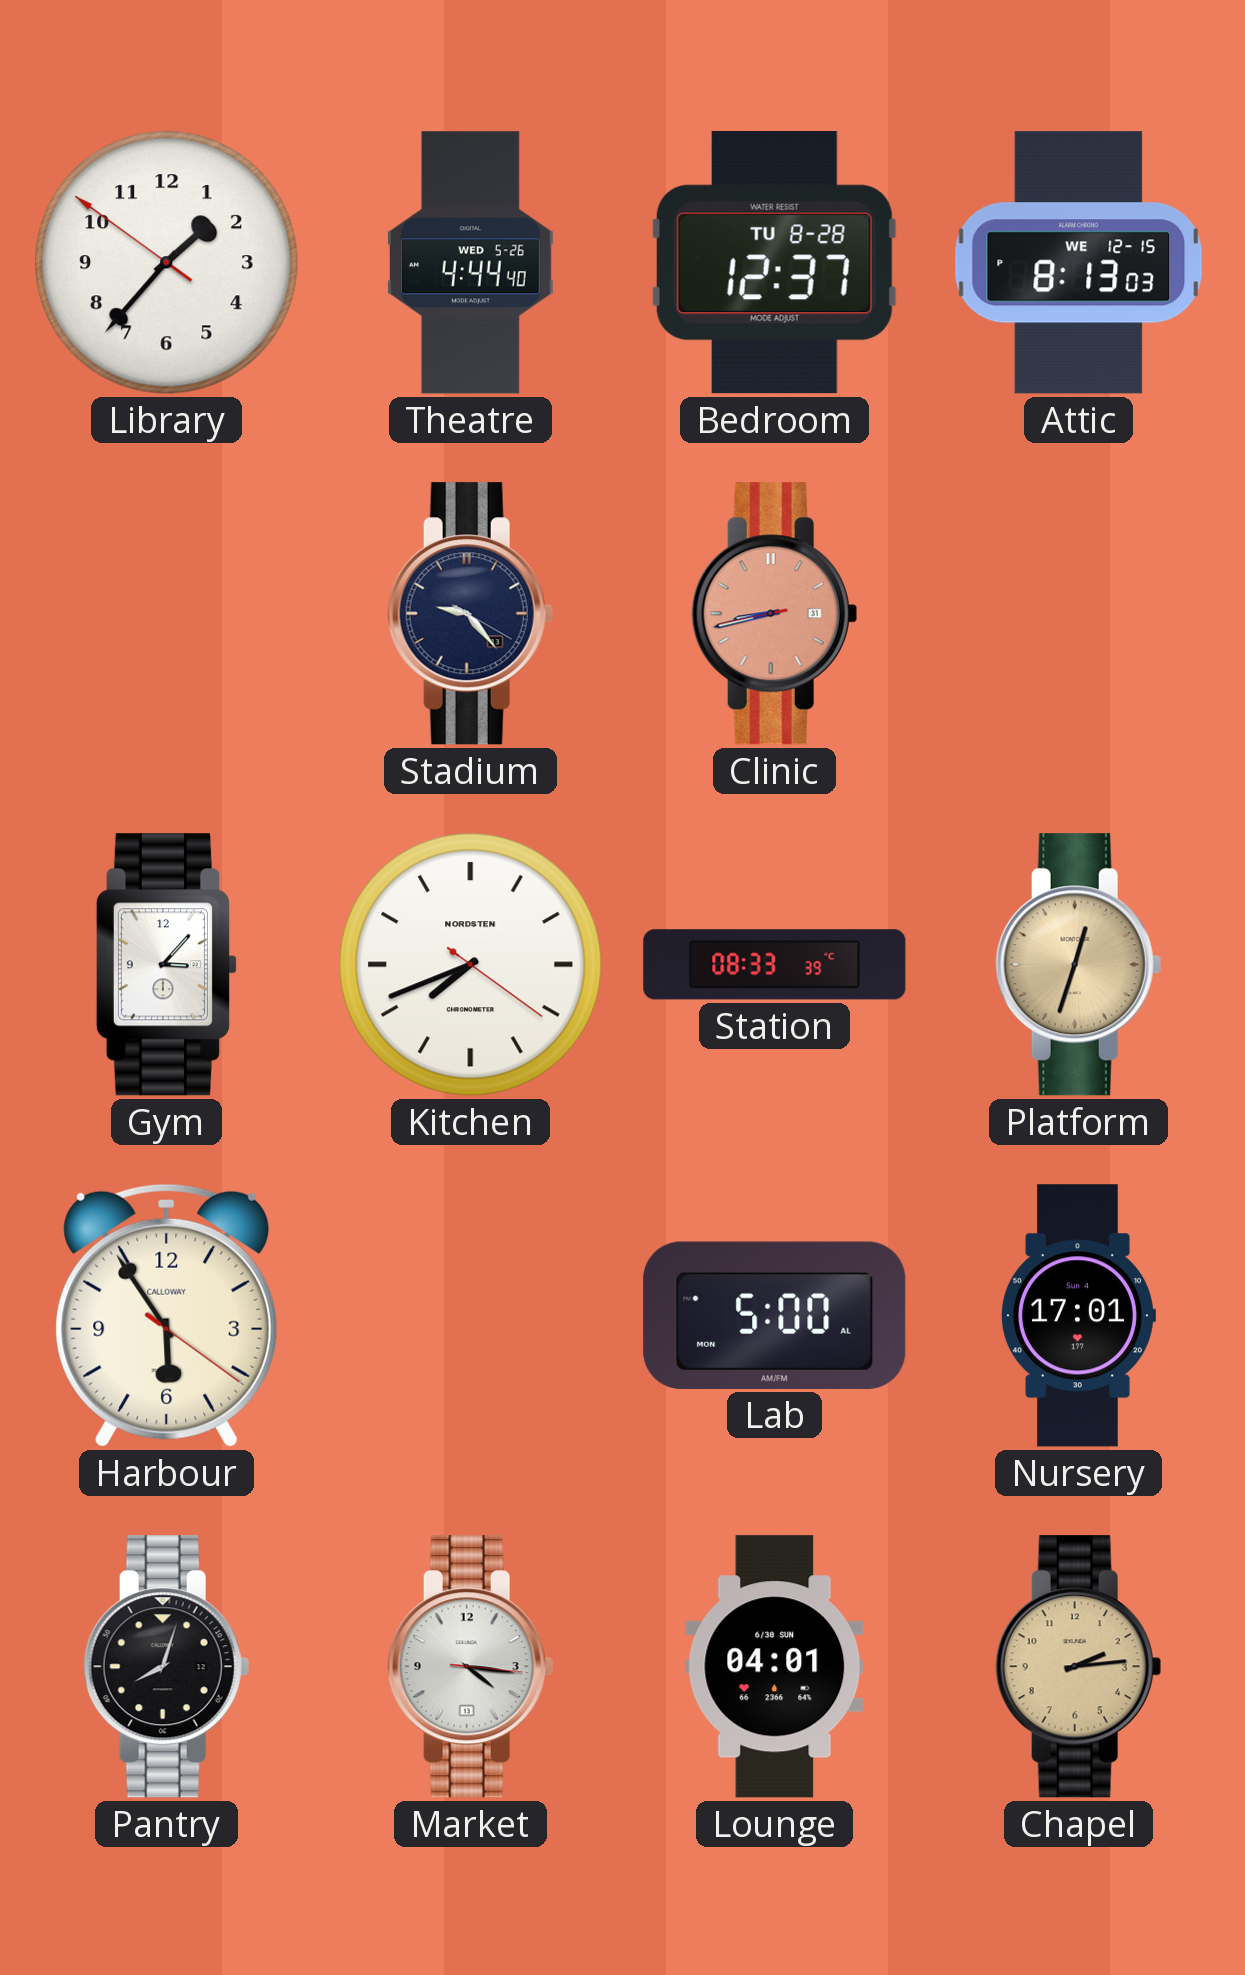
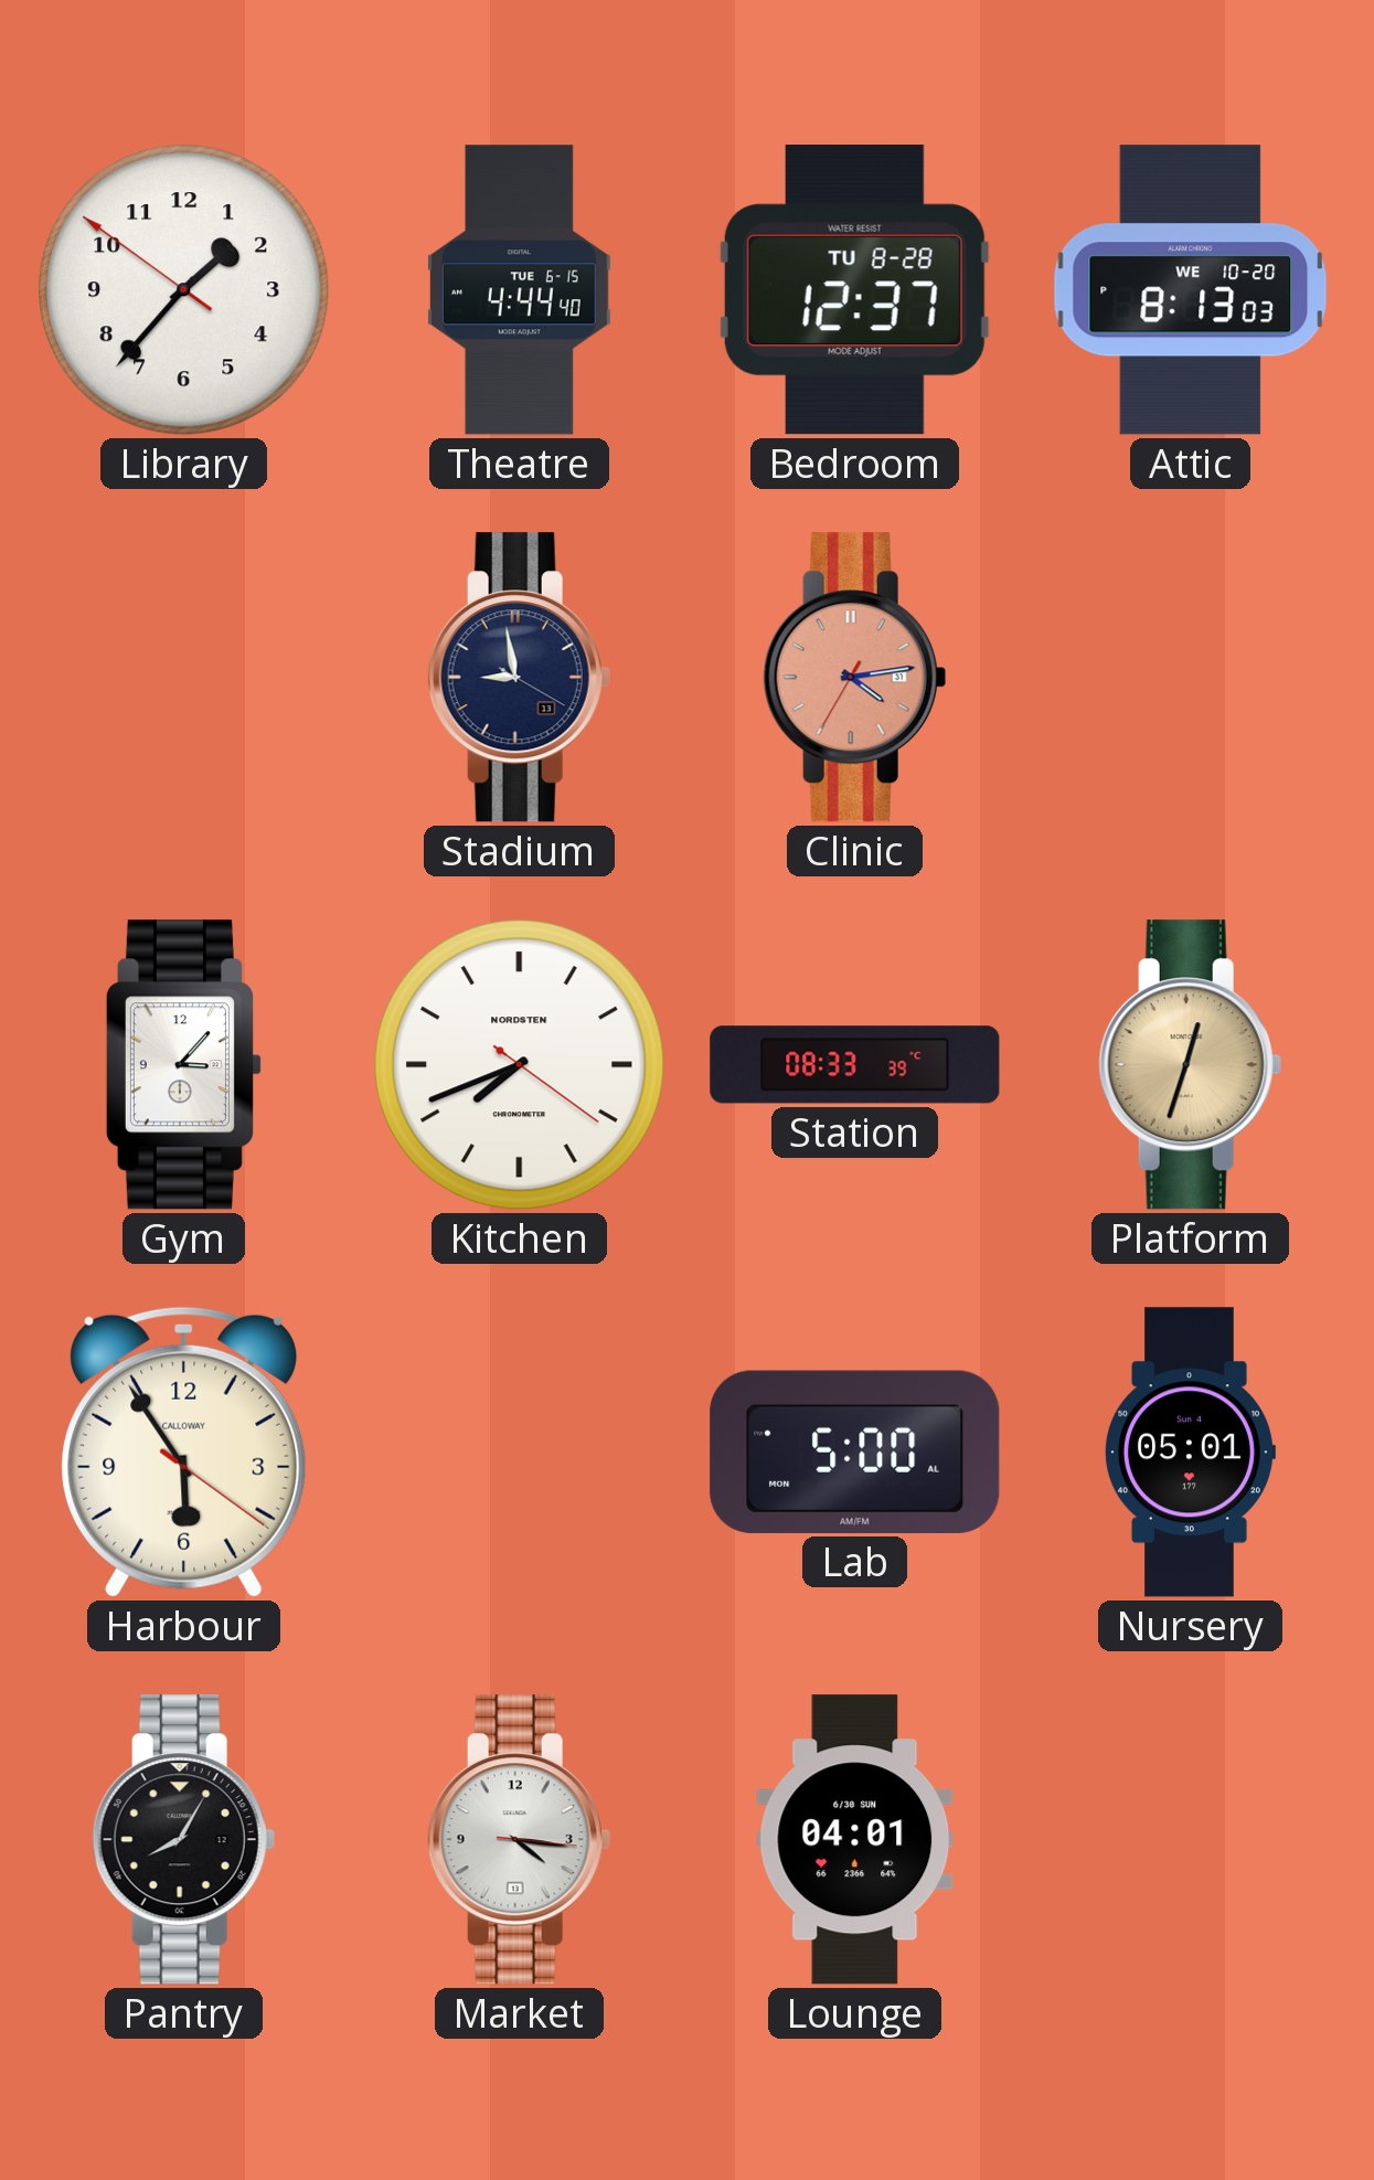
Theatre date: WED 5-26 -> TUE 6-15 (519, 290)
Attic date: WE 12-15 -> WE 10-20 (1191, 290)
Stadium: 9:23 -> 8:58 (519, 678)
Clinic: 8:42 -> 4:13 (854, 678)
Nursery: 17:01 -> 05:01 (1190, 1453)
Pantry: 8:03 -> 8:05 (183, 1840)
Chapel: 2:14 -> none (1078, 1667)
